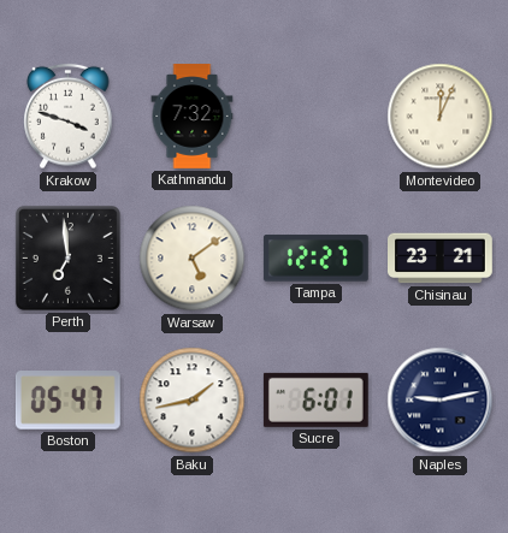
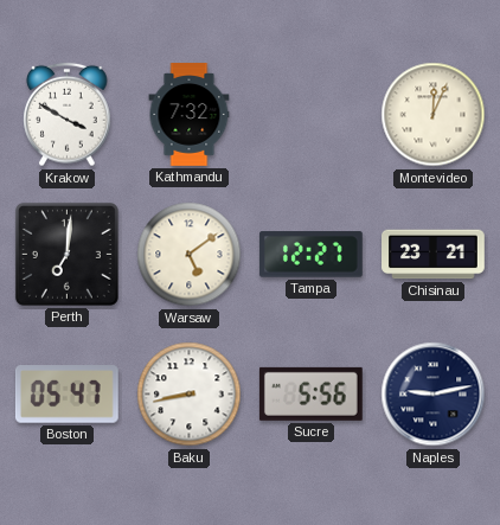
Krakow: 3:48 -> 3:50 (68, 115)
Perth: 6:59 -> 7:01 (66, 254)
Baku: 1:43 -> 8:43 (190, 395)
Sucre: 6:01 -> 5:56 (310, 393)
